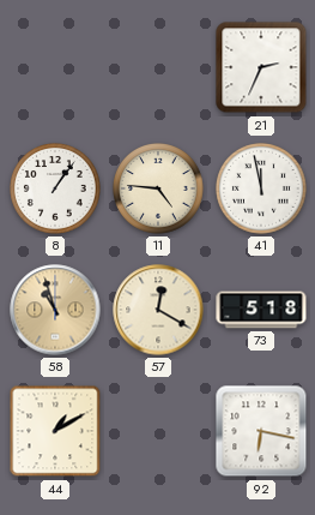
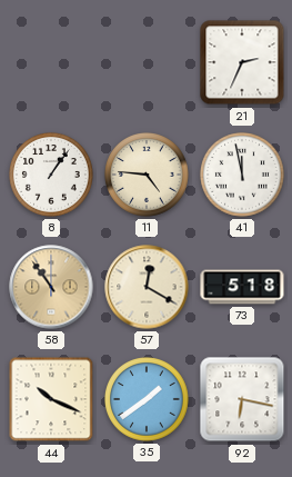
58: 10:57 -> 10:54 (51, 287)
44: 1:10 -> 10:19 (51, 399)
35: none -> 1:39 (148, 400)
